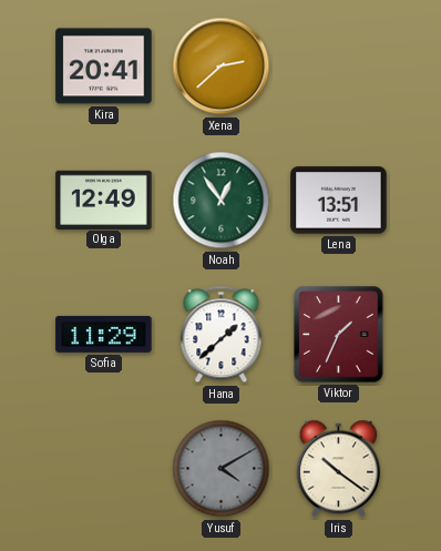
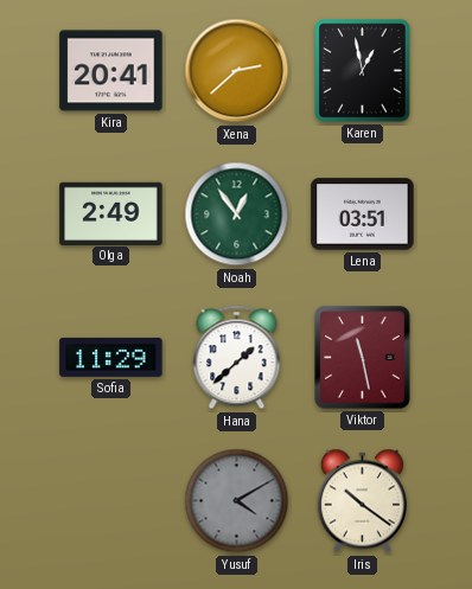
Karen: none -> 12:58 (363, 71)
Olga: 12:49 -> 2:49 (111, 213)
Lena: 13:51 -> 03:51 (363, 215)
Viktor: 1:34 -> 11:28 (363, 358)
